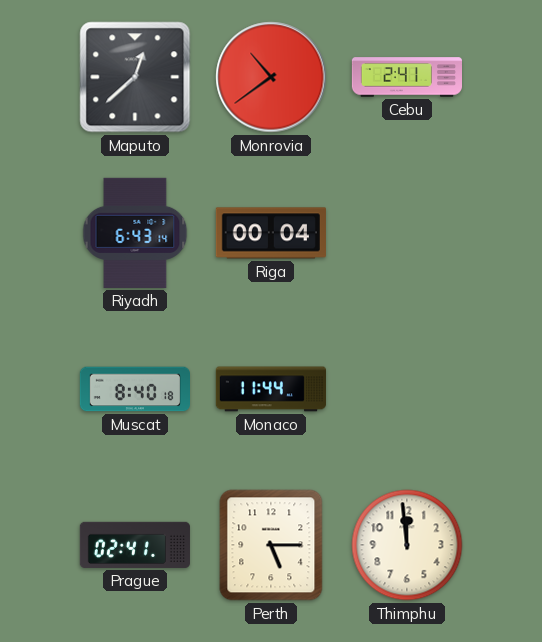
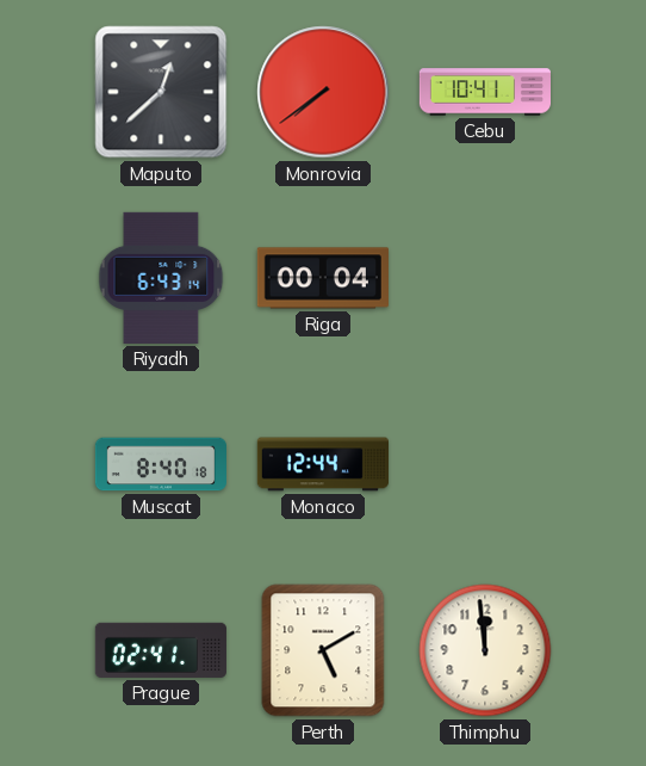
Monrovia: 10:39 -> 7:39 (323, 92)
Cebu: 2:41 -> 10:41 (484, 92)
Monaco: 11:44 -> 12:44 (322, 464)
Perth: 5:15 -> 5:10 (323, 650)
